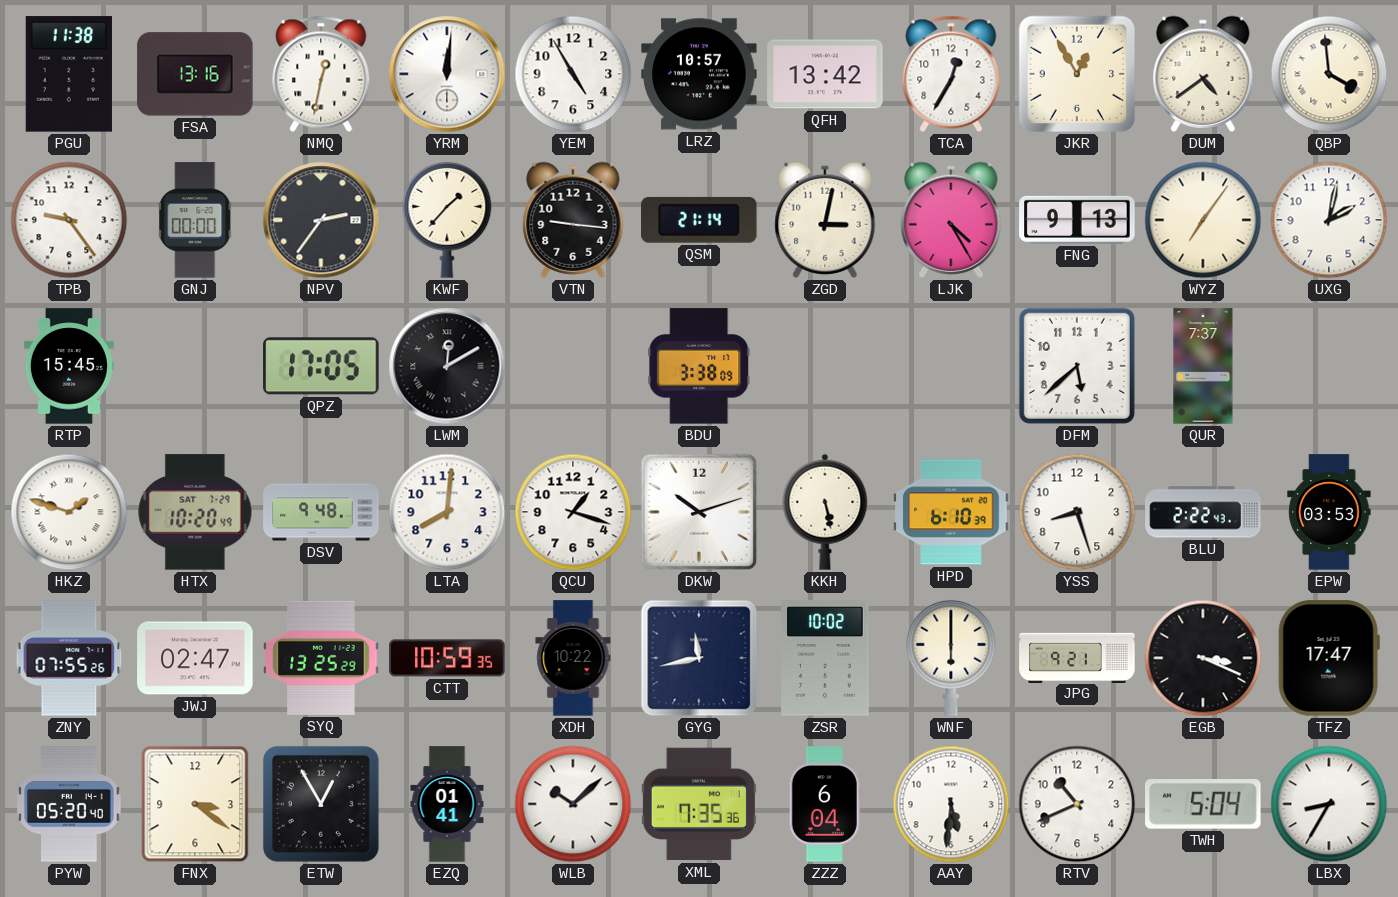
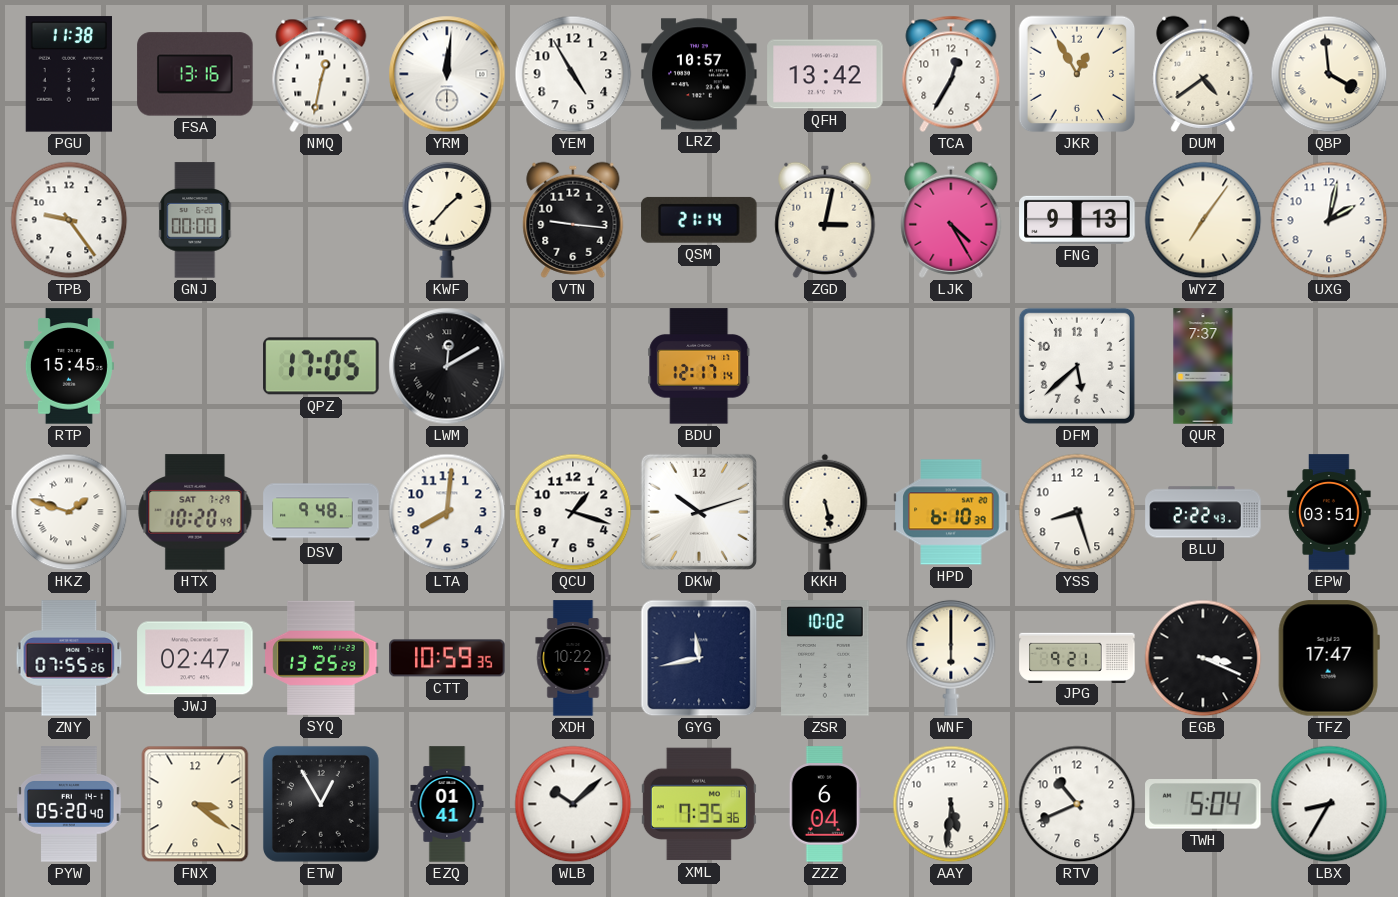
NPV: 2:36 -> none (321, 220)
BDU: 3:38 -> 12:17 (699, 366)
EPW: 03:53 -> 03:51 (1329, 512)
